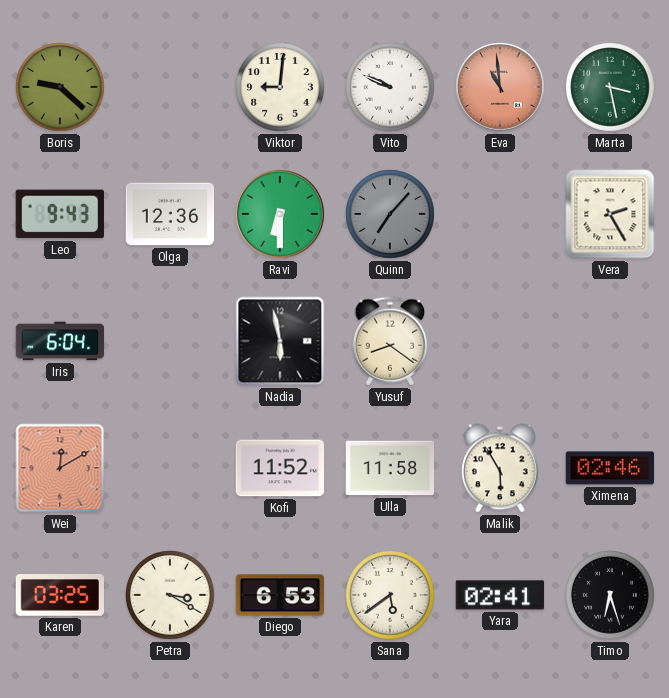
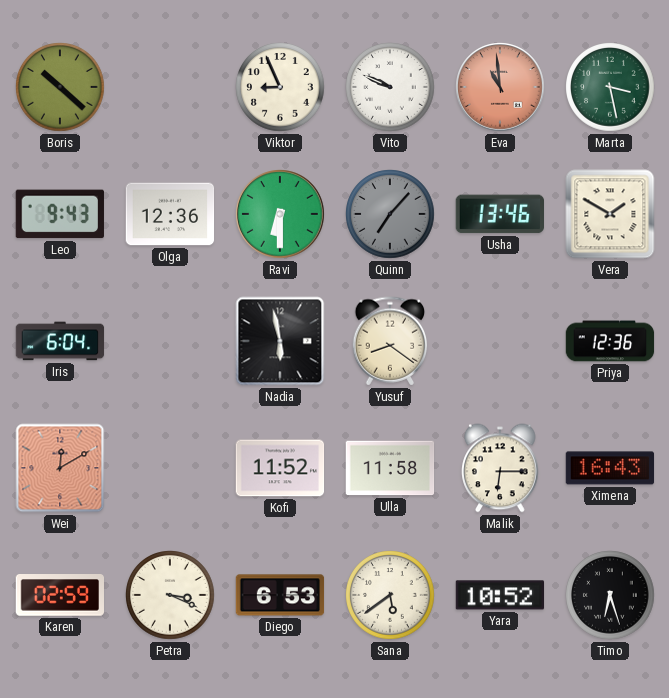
Boris: 9:22 -> 10:22 (60, 87)
Viktor: 9:01 -> 8:56 (280, 87)
Usha: none -> 13:46 (499, 214)
Vera: 2:25 -> 1:50 (610, 214)
Priya: none -> 12:36 (610, 341)
Malik: 5:55 -> 6:15 (500, 468)
Ximena: 02:46 -> 16:43 (610, 468)
Karen: 03:25 -> 02:59 (60, 595)
Petra: 3:20 -> 3:19 (170, 595)
Yara: 02:41 -> 10:52 (500, 595)
